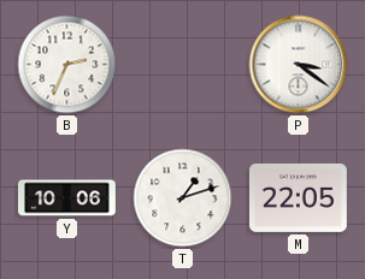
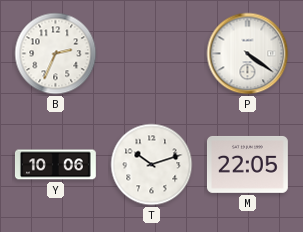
P: 3:21 -> 4:21 (248, 54)
T: 1:12 -> 10:12 (152, 165)
